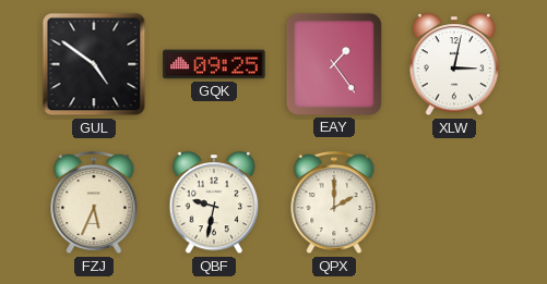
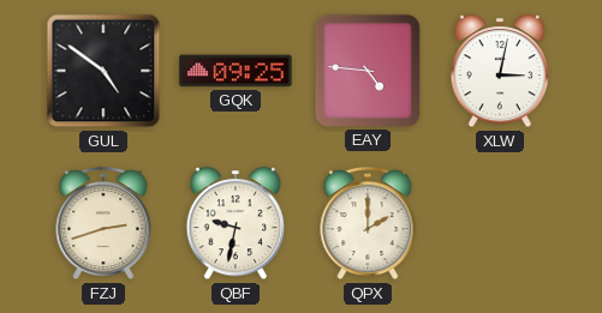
EAY: 1:24 -> 4:46 (368, 71)
FZJ: 5:34 -> 2:42 (103, 224)
